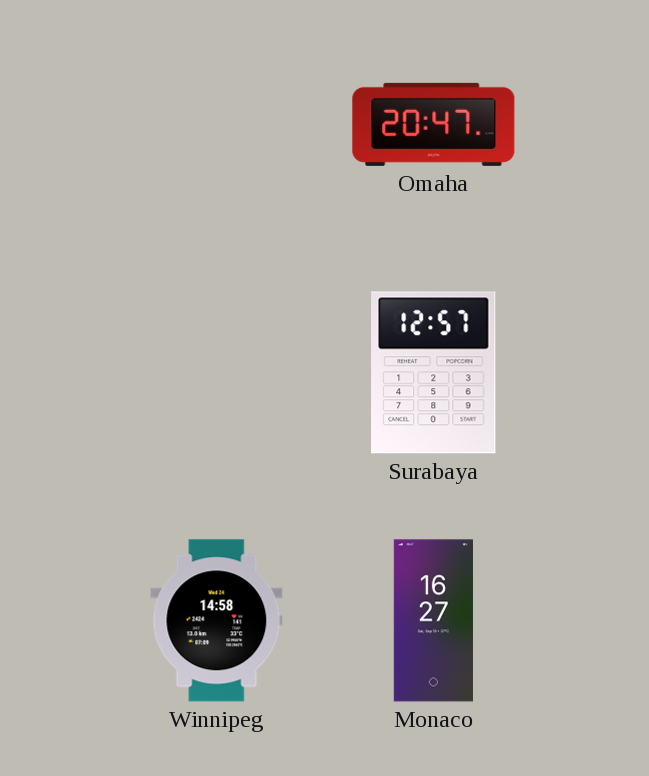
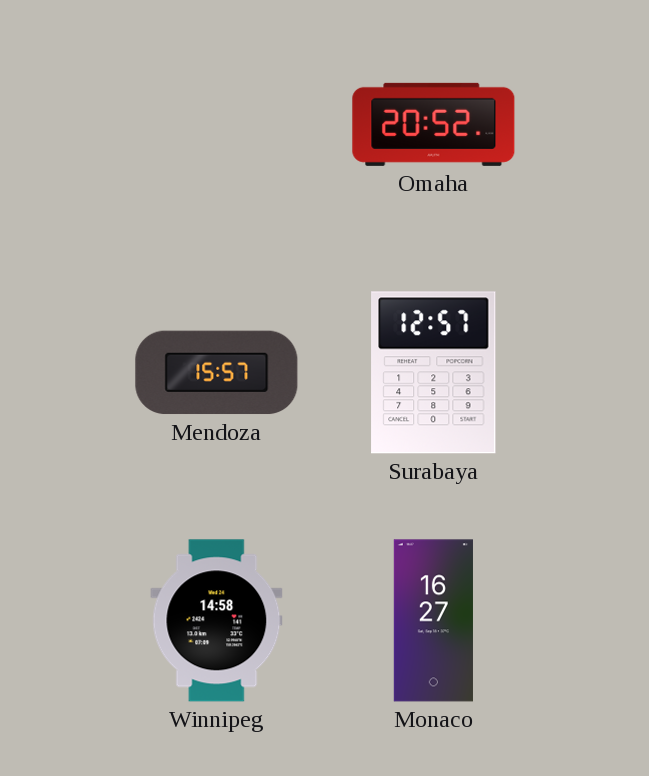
Omaha: 20:47 -> 20:52 (434, 124)
Mendoza: none -> 15:57 (217, 373)
